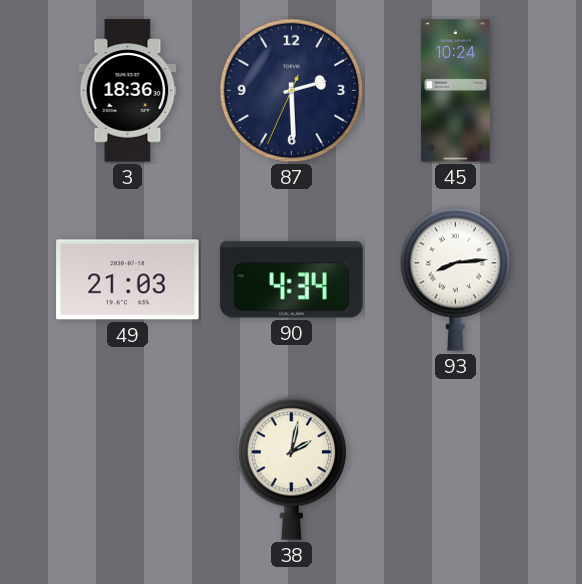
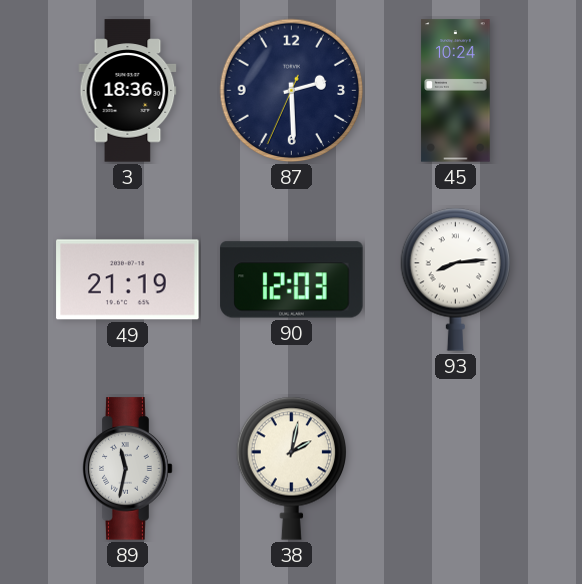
49: 21:03 -> 21:19 (128, 280)
90: 4:34 -> 12:03 (292, 280)
89: none -> 11:32 (128, 469)
